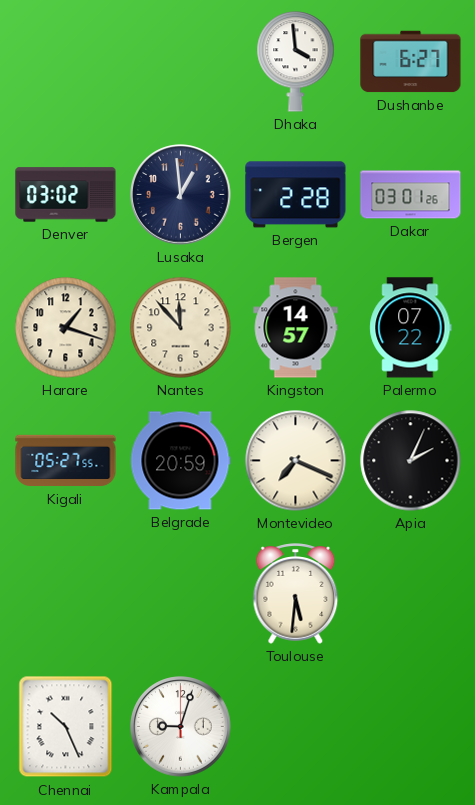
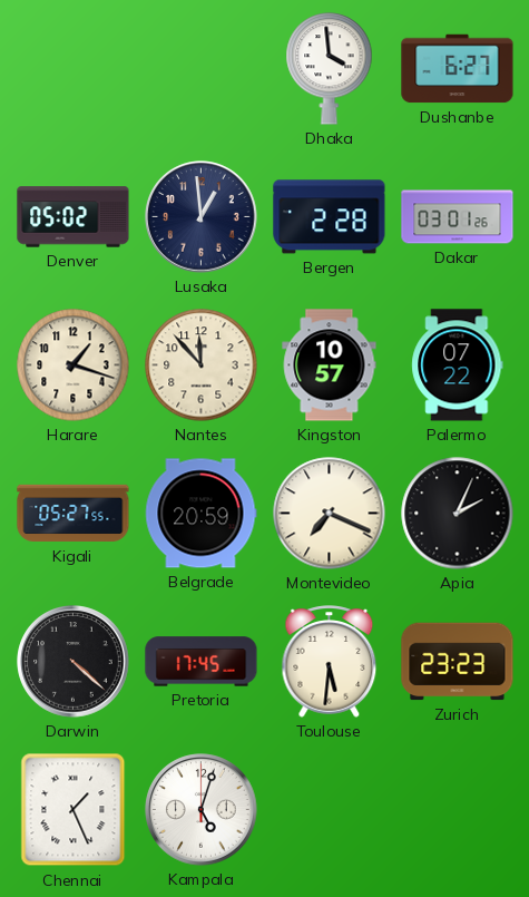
Denver: 03:02 -> 05:02 (74, 217)
Kingston: 14:57 -> 10:57 (330, 365)
Darwin: none -> 4:22 (74, 662)
Pretoria: none -> 17:45 (202, 662)
Zurich: none -> 23:23 (458, 662)
Chennai: 10:26 -> 1:26 (74, 810)
Kampala: 9:03 -> 5:03 (202, 810)
